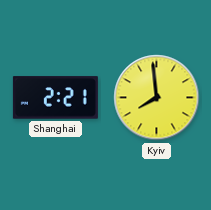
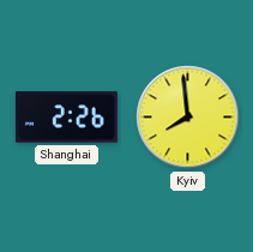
Shanghai: 2:21 -> 2:26 (66, 118)
